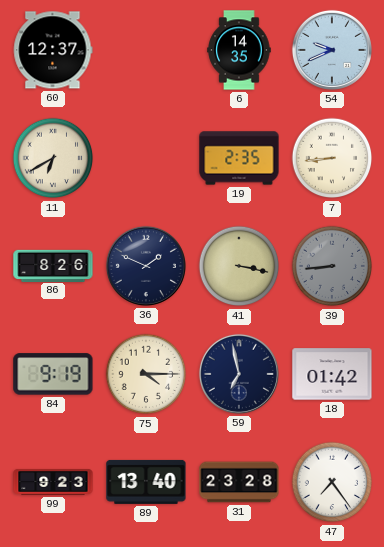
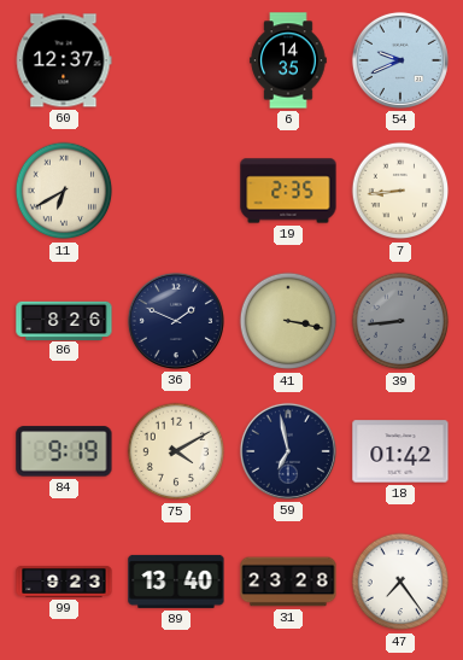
75: 4:15 -> 4:10 (176, 451)
